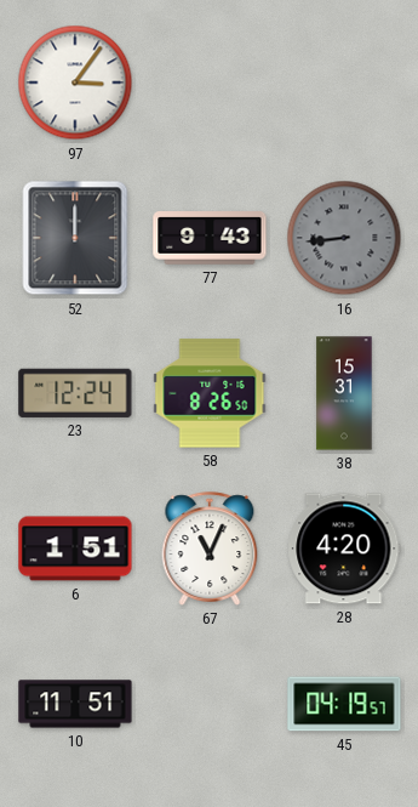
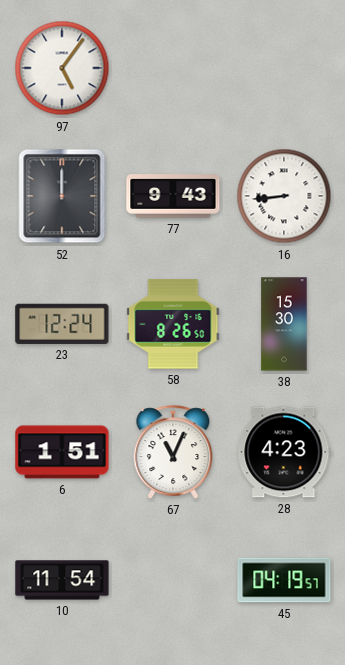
97: 3:06 -> 5:06 (62, 68)
16 dial: grey -> white (284, 196)
38: 15:31 -> 15:30 (284, 324)
28: 4:20 -> 4:23 (284, 452)
10: 11:51 -> 11:54 (62, 580)
